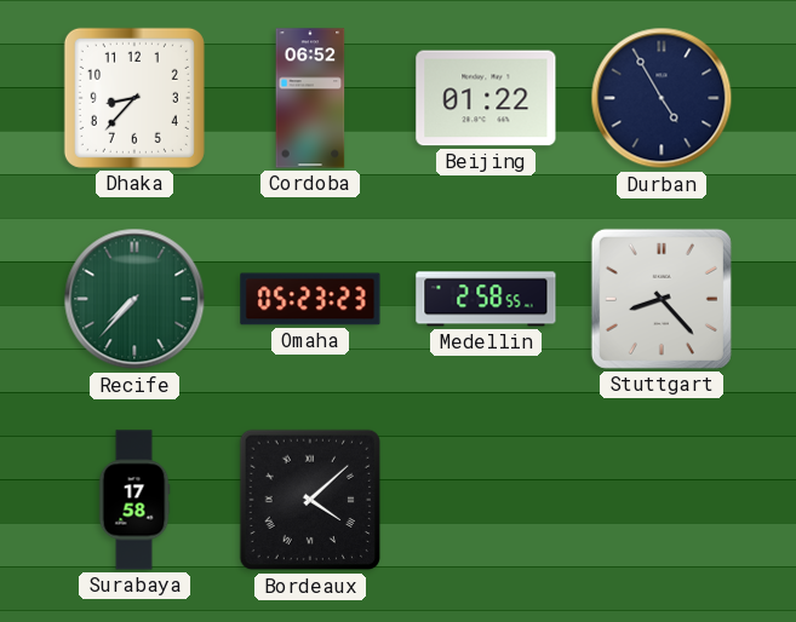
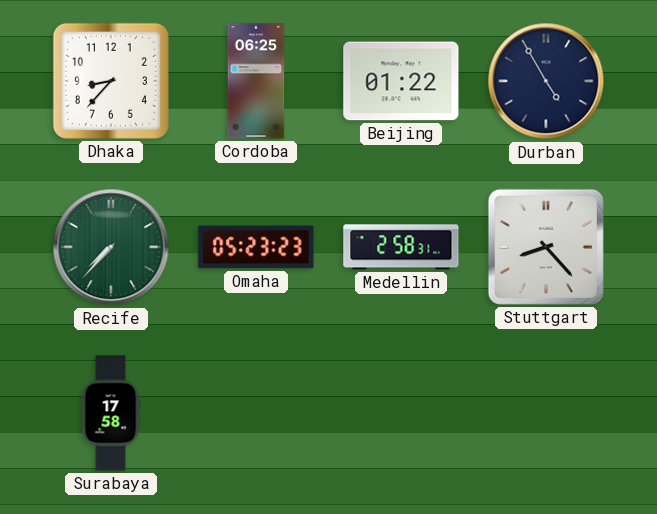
Cordoba: 06:52 -> 06:25 (256, 81)
Medellin: 2:58:55 -> 2:58:31 (401, 247)
Bordeaux: 4:08 -> none (310, 500)
